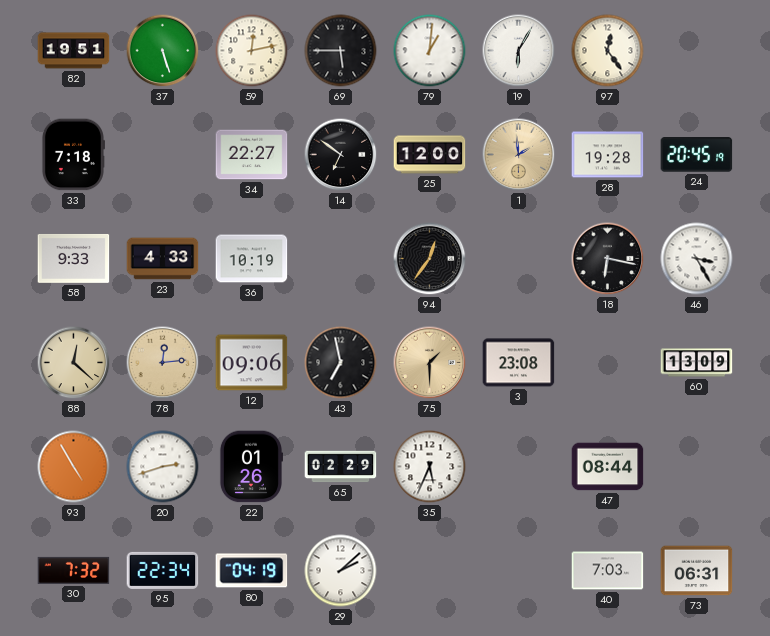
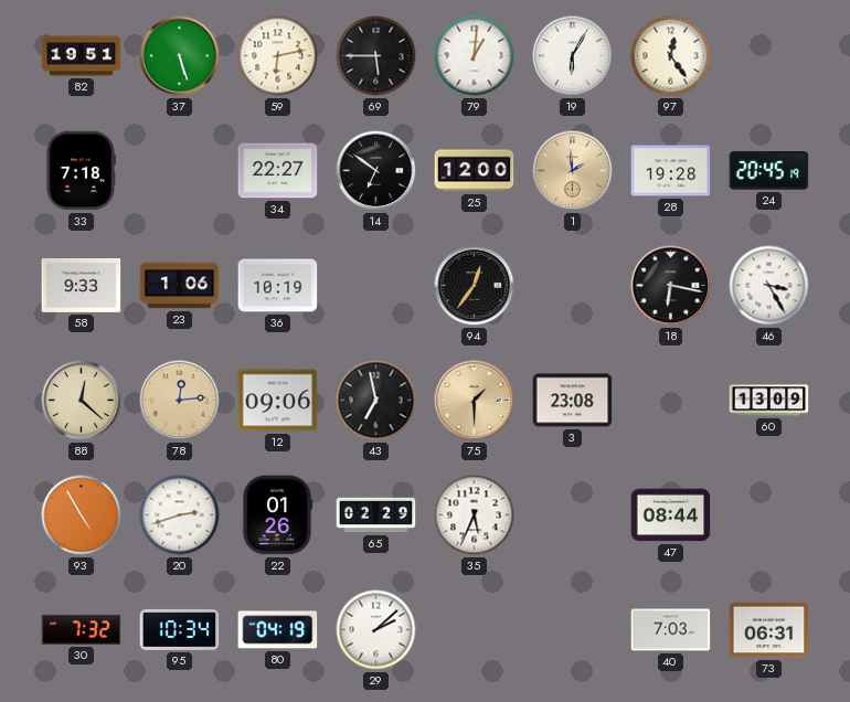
59: 12:13 -> 6:13 (278, 56)
23: 4:33 -> 1:06 (180, 286)
95: 22:34 -> 10:34 (180, 629)
